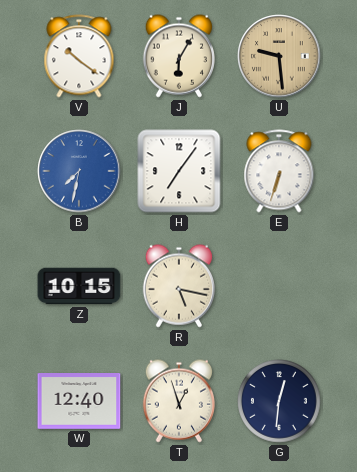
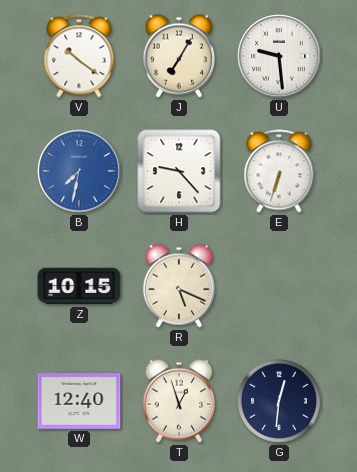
J: 6:05 -> 7:05 (179, 56)
U dial: champagne -> white (279, 56)
H: 7:06 -> 9:23 (179, 171)
R: 5:17 -> 5:19 (179, 286)
